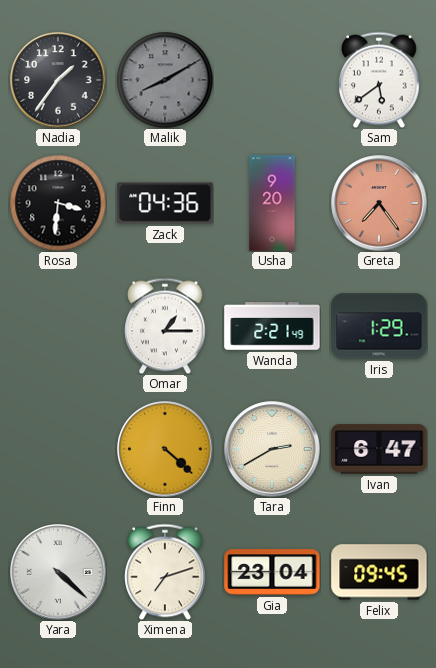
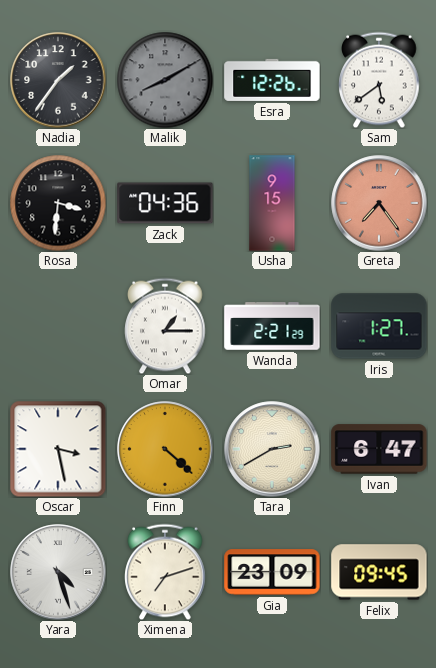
Esra: none -> 12:26 (272, 80)
Usha: 9:20 -> 9:15 (272, 203)
Wanda: 2:21:49 -> 2:21:29 (272, 326)
Iris: 1:29 -> 1:27 (379, 326)
Oscar: none -> 3:28 (58, 449)
Yara: 4:22 -> 4:27 (58, 572)
Gia: 23:04 -> 23:09 (272, 572)
